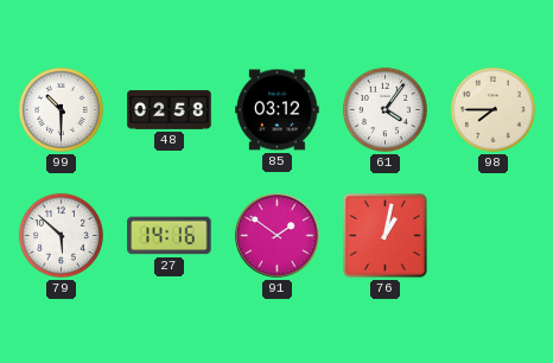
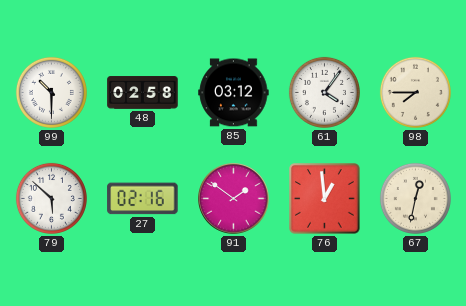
27: 14:16 -> 02:16 (143, 199)
76: 1:02 -> 12:59 (325, 199)
67: none -> 12:32 (415, 198)
